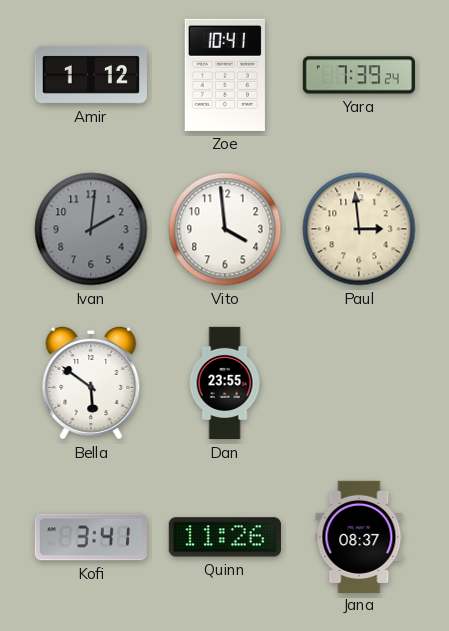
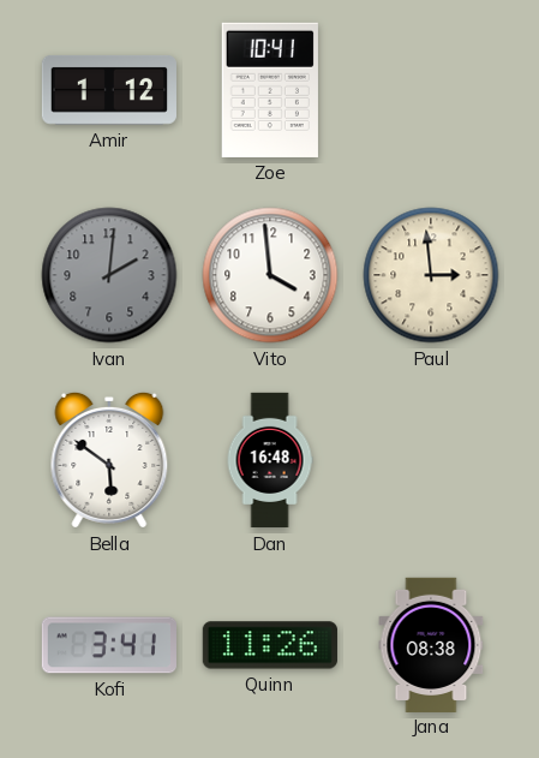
Yara: 7:39 -> none (358, 75)
Dan: 23:55 -> 16:48 (270, 460)
Jana: 08:37 -> 08:38 (431, 644)
